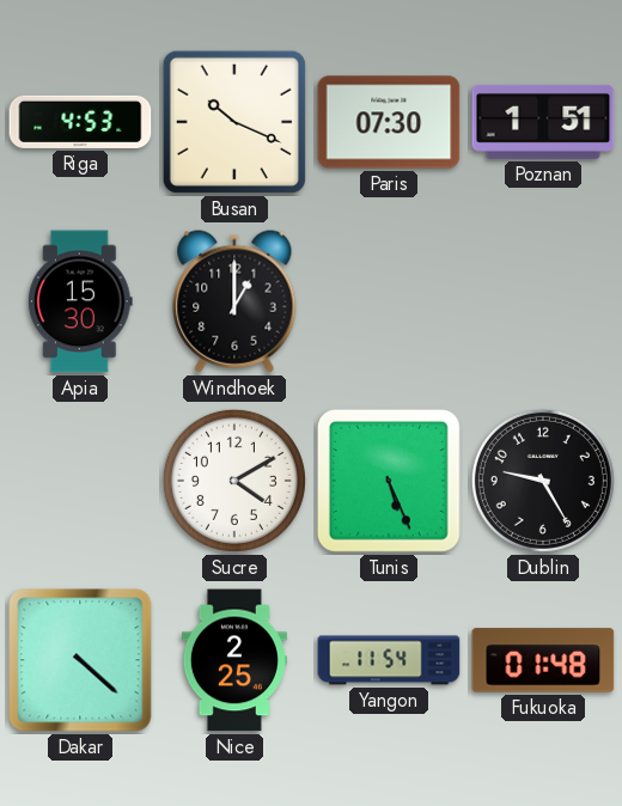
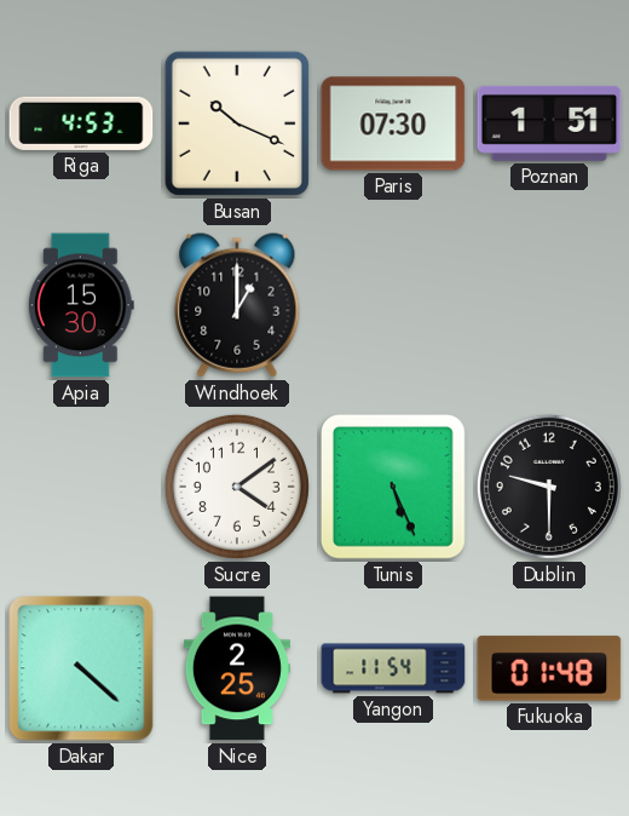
Sucre: 4:10 -> 4:09 (237, 487)
Dublin: 9:25 -> 9:30 (549, 487)
